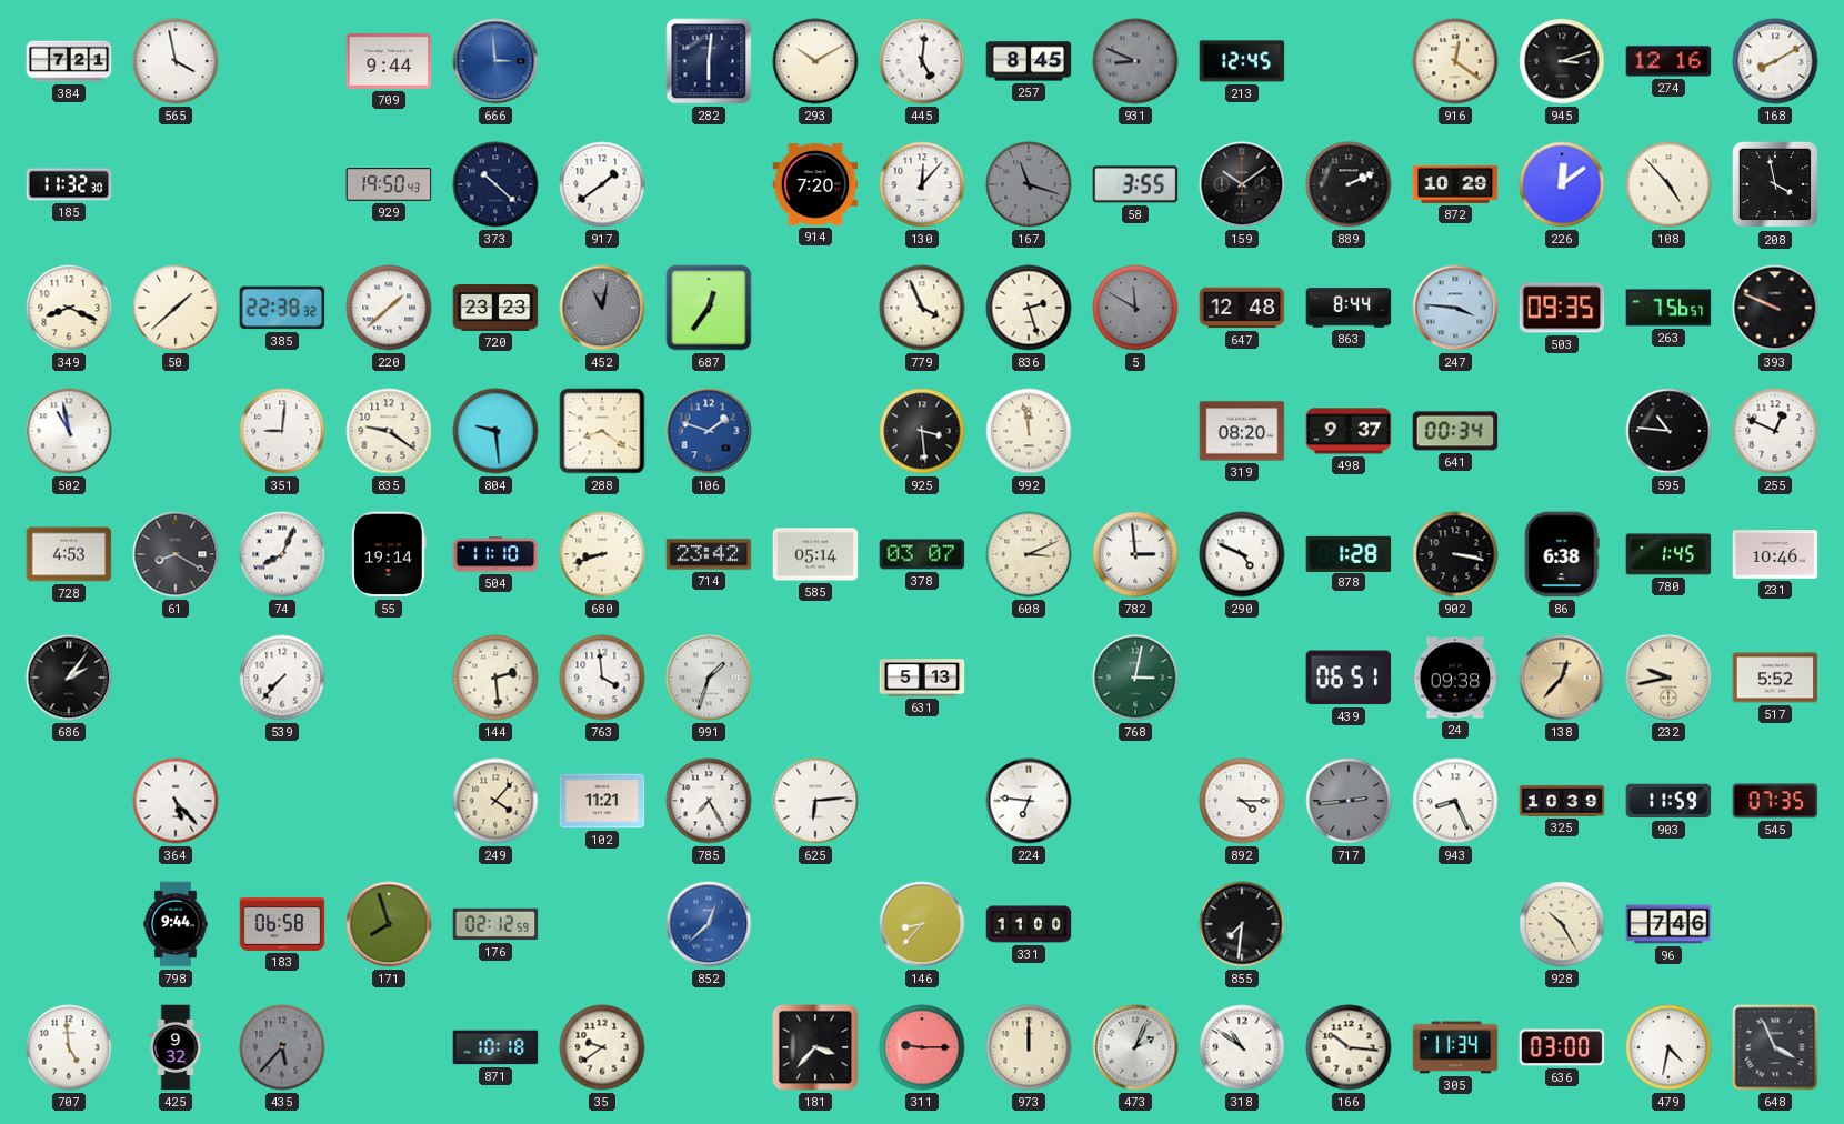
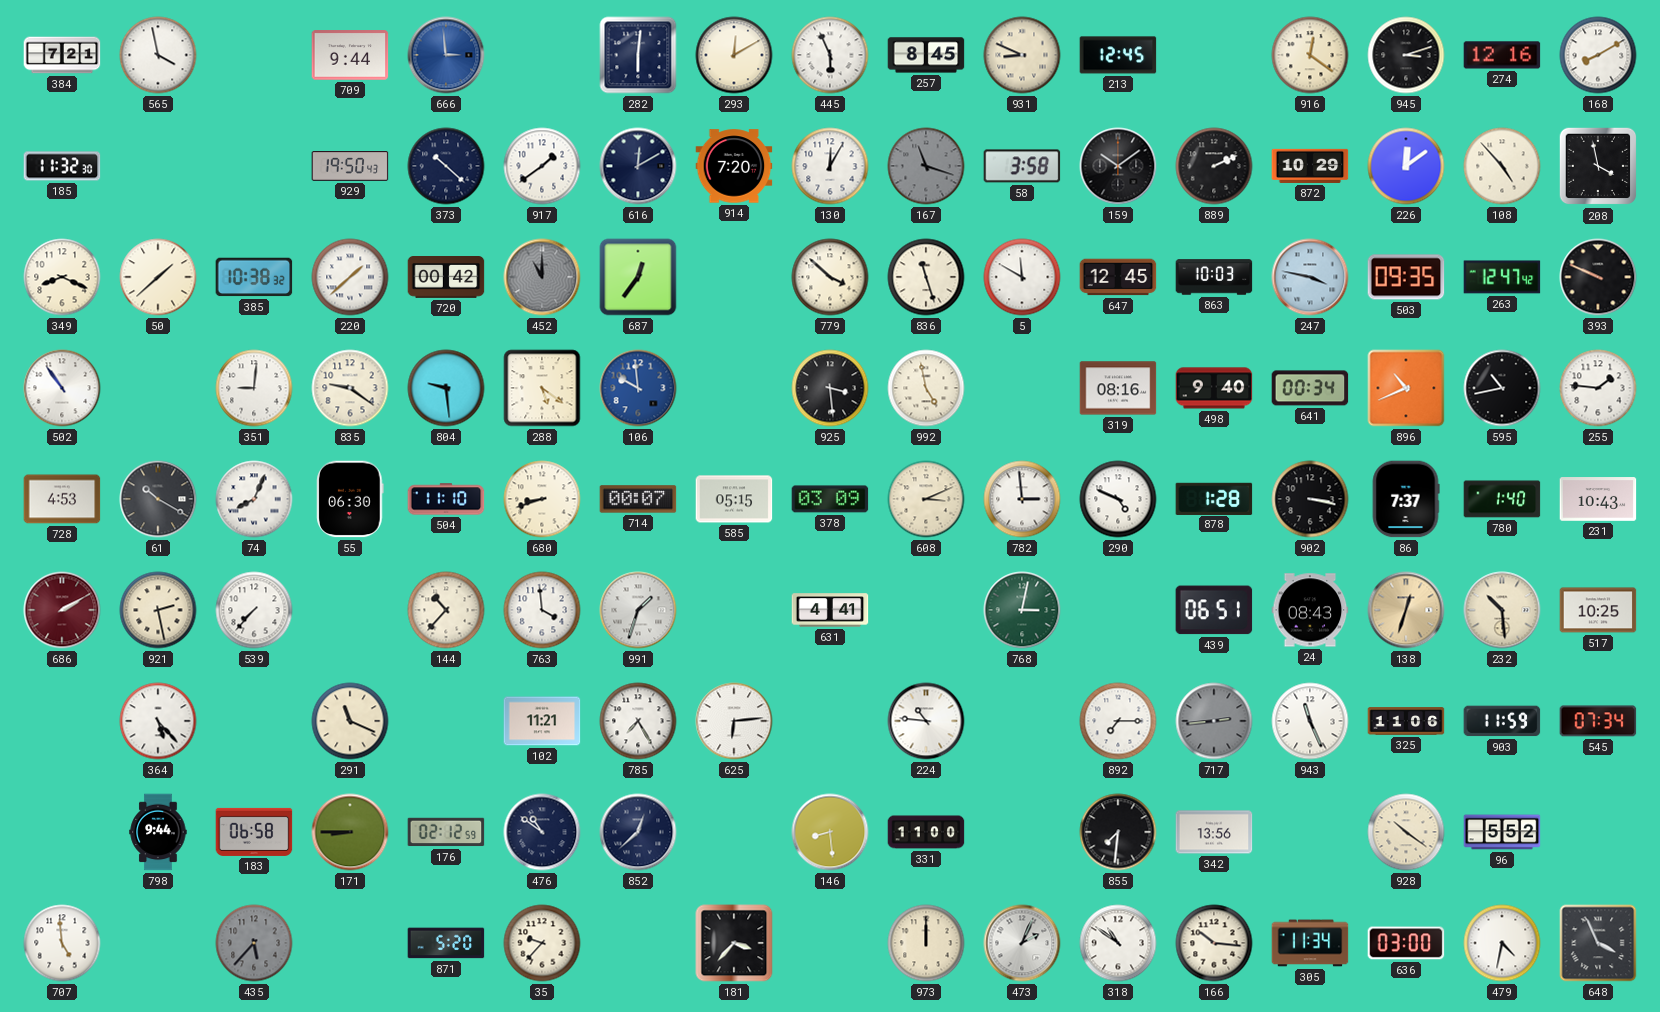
293: 10:10 -> 12:10 (734, 55)
445: 5:01 -> 5:56 (830, 55)
931 dial: grey -> cream (1022, 55)
616: none -> 12:10 (638, 166)
130: 12:07 -> 12:05 (830, 166)
58: 3:55 -> 3:58 (1022, 166)
385: 22:38 -> 10:38 (254, 277)
720: 23:23 -> 00:42 (446, 277)
452: 11:02 -> 11:00 (542, 277)
779: 3:56 -> 3:52 (830, 277)
836: 2:27 -> 11:27 (926, 277)
5 dial: grey -> white (1022, 277)
647: 12:48 -> 12:45 (1118, 277)
863: 8:44 -> 10:03 (1214, 277)
247: 3:46 -> 3:47 (1310, 277)
263: 7:56 -> 12:47 (1502, 277)
502: 10:58 -> 10:54 (62, 388)
288: 8:21 -> 5:21 (542, 388)
106: 1:48 -> 9:59 (638, 388)
992: 11:58 -> 4:58 (926, 388)
319: 08:20 -> 08:16 (1118, 388)
498: 9:37 -> 9:40 (1214, 388)
896: none -> 10:41 (1406, 388)
595: 10:46 -> 10:43 (1502, 388)
255: 12:49 -> 1:46 (1598, 388)
61: 8:20 -> 10:20 (158, 499)
55: 19:14 -> 06:30 (350, 499)
714: 23:42 -> 00:07 (638, 499)
585: 05:14 -> 05:15 (734, 499)
378: 03:07 -> 03:09 (830, 499)
86: 6:38 -> 7:37 (1406, 499)
780: 1:45 -> 1:40 (1502, 499)
231: 10:46 -> 10:43 (1598, 499)
686: 2:06 -> 2:10 (62, 610)
686 dial: black -> burgundy (62, 610)
921: none -> 2:28 (158, 610)
144: 2:29 -> 10:37 (446, 610)
631: 5:13 -> 4:41 (830, 610)
24: 09:38 -> 08:43 (1310, 610)
138: 12:37 -> 12:33 (1406, 610)
232: 9:43 -> 10:29 (1502, 610)
517: 5:52 -> 10:25 (1598, 610)
291: none -> 11:19 (350, 721)
249: 4:07 -> none (495, 801)
224: 6:46 -> 10:46 (926, 721)
892: 4:15 -> 7:15 (1118, 721)
943: 8:26 -> 11:26 (1310, 721)
325: 10:39 -> 11:06 (1406, 721)
545: 07:35 -> 07:34 (1598, 721)
171: 7:57 -> 8:45 (350, 832)
476: none -> 10:51 (542, 832)
852 dial: blue -> navy (638, 832)
146: 8:37 -> 8:29 (830, 832)
342: none -> 13:56 (1214, 832)
928: 10:25 -> 10:21 (1406, 832)
96: 7:46 -> 5:52 (1502, 832)
425: 9:32 -> none (176, 1047)
871: 10:18 -> 5:20 (446, 943)
35: 9:39 -> 9:37 (542, 943)
311: 9:15 -> none (922, 1047)
